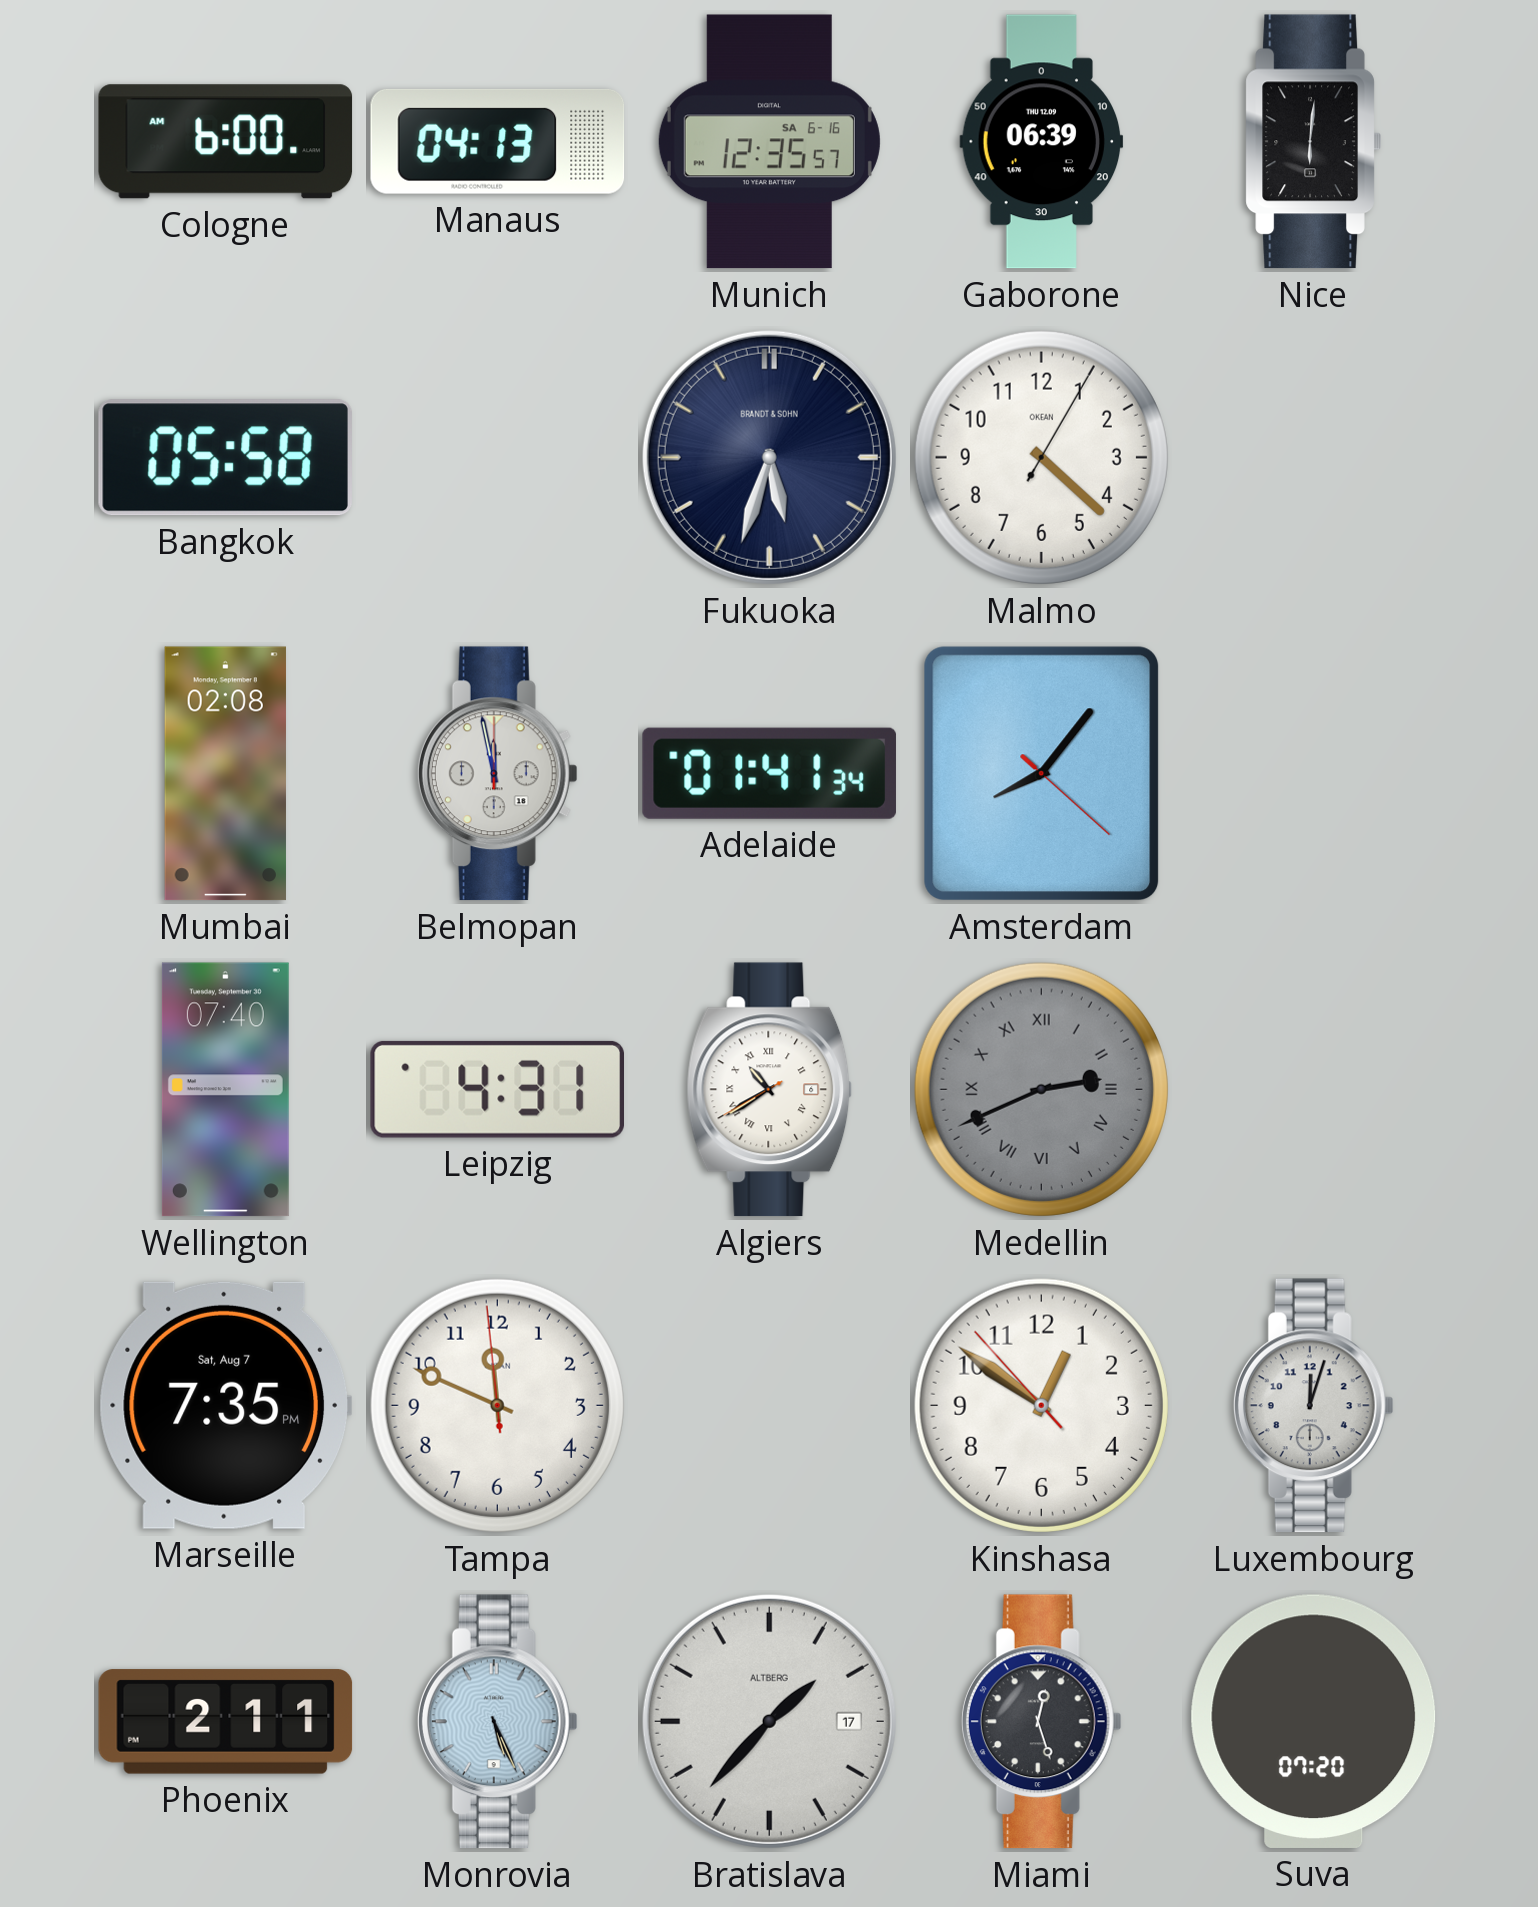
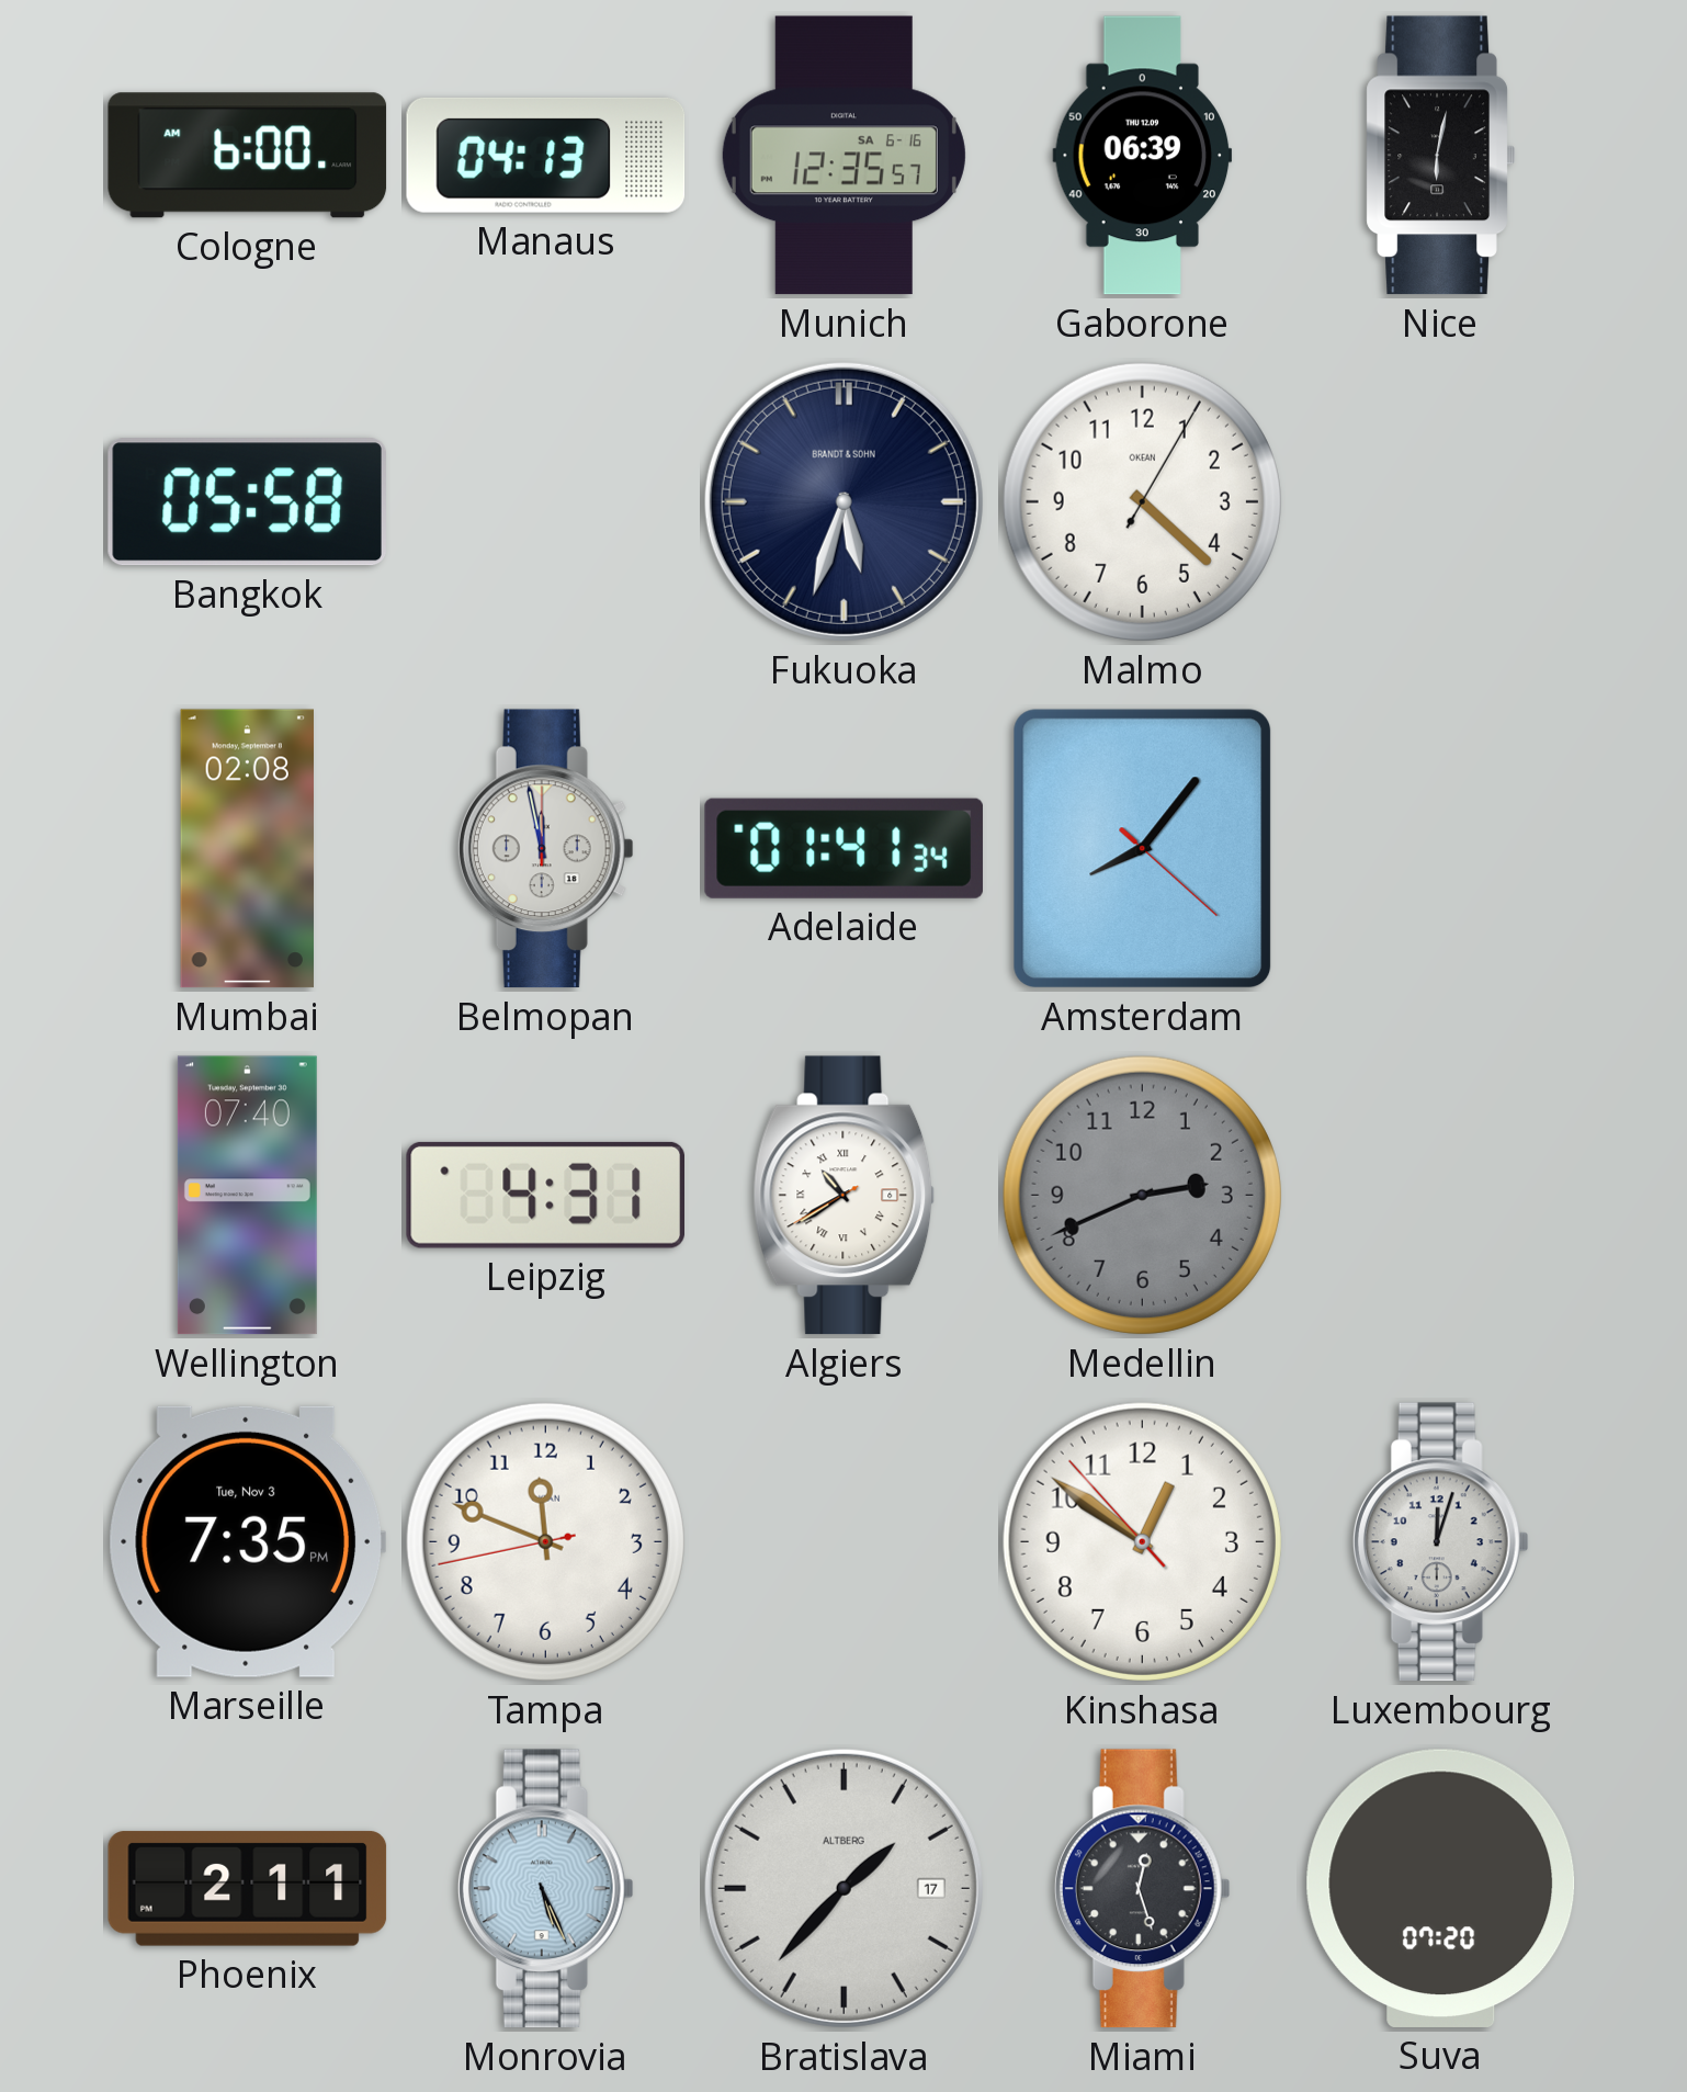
Nice: 6:01 -> 6:02 (1440, 156)
Medellin numerals: Roman -> Arabic (1142, 1195)
Marseille date: Sat, Aug 7 -> Tue, Nov 3 (247, 1541)
Tampa: 11:48:59 -> 11:48:43 (545, 1541)
